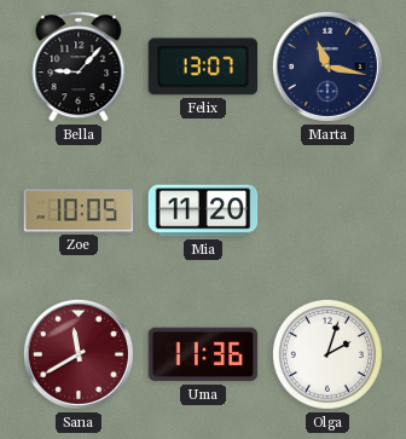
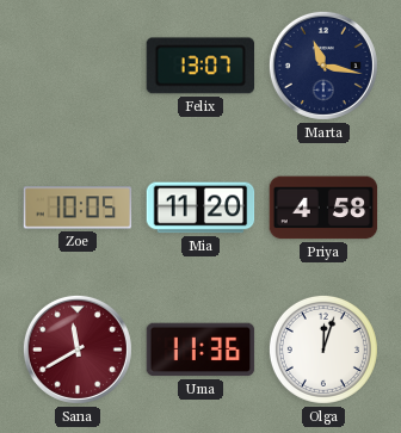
Bella: 9:07 -> none (79, 67)
Priya: none -> 4:58 (323, 208)
Olga: 2:03 -> 12:03 (323, 350)
